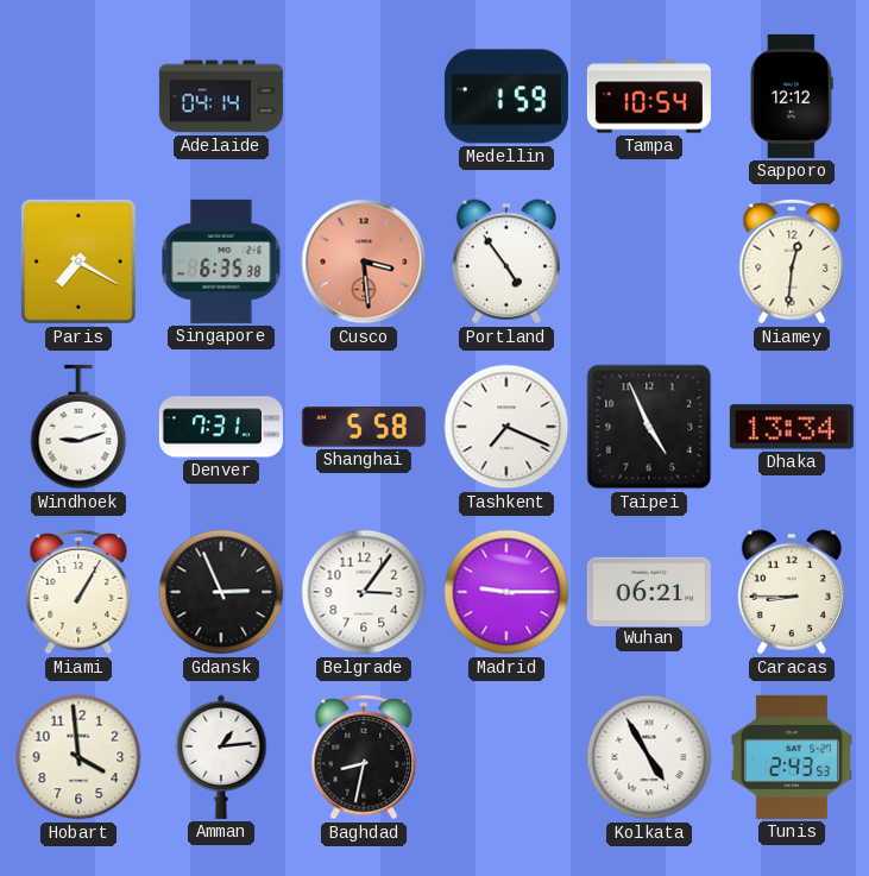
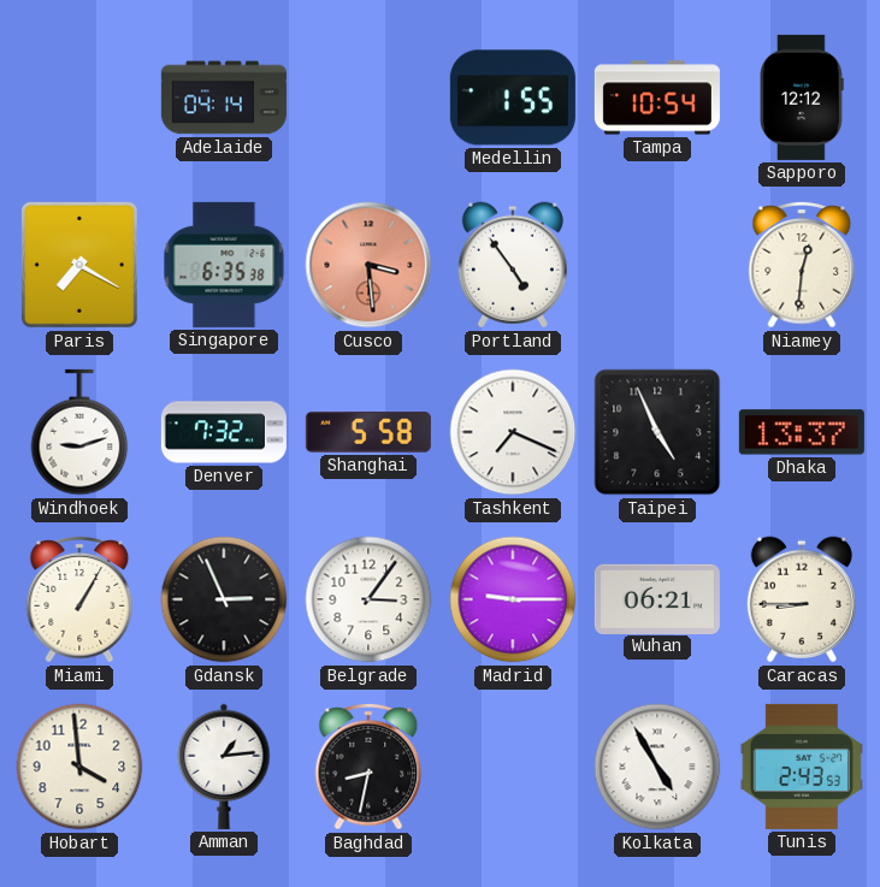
Medellin: 1:59 -> 1:55 (513, 97)
Denver: 7:31 -> 7:32 (224, 432)
Dhaka: 13:34 -> 13:37 (802, 432)
